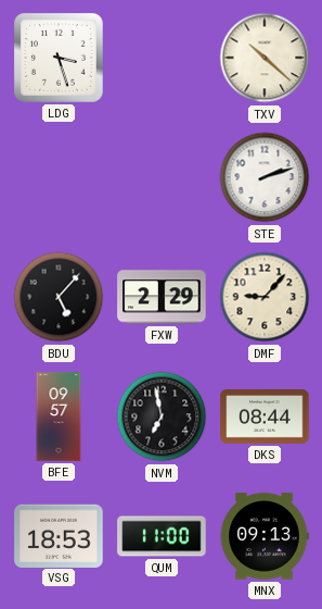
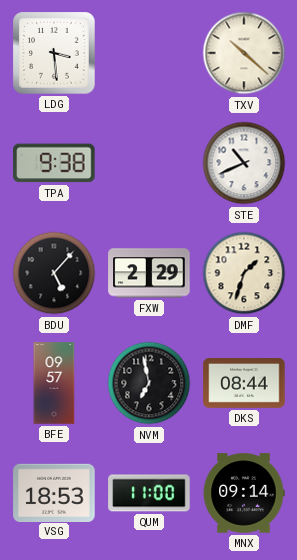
LDG: 3:27 -> 3:29 (55, 54)
TPA: none -> 9:38 (54, 163)
STE: 2:12 -> 10:41 (244, 163)
DMF: 9:07 -> 1:33 (244, 273)
MNX: 09:13 -> 09:14 (244, 493)
